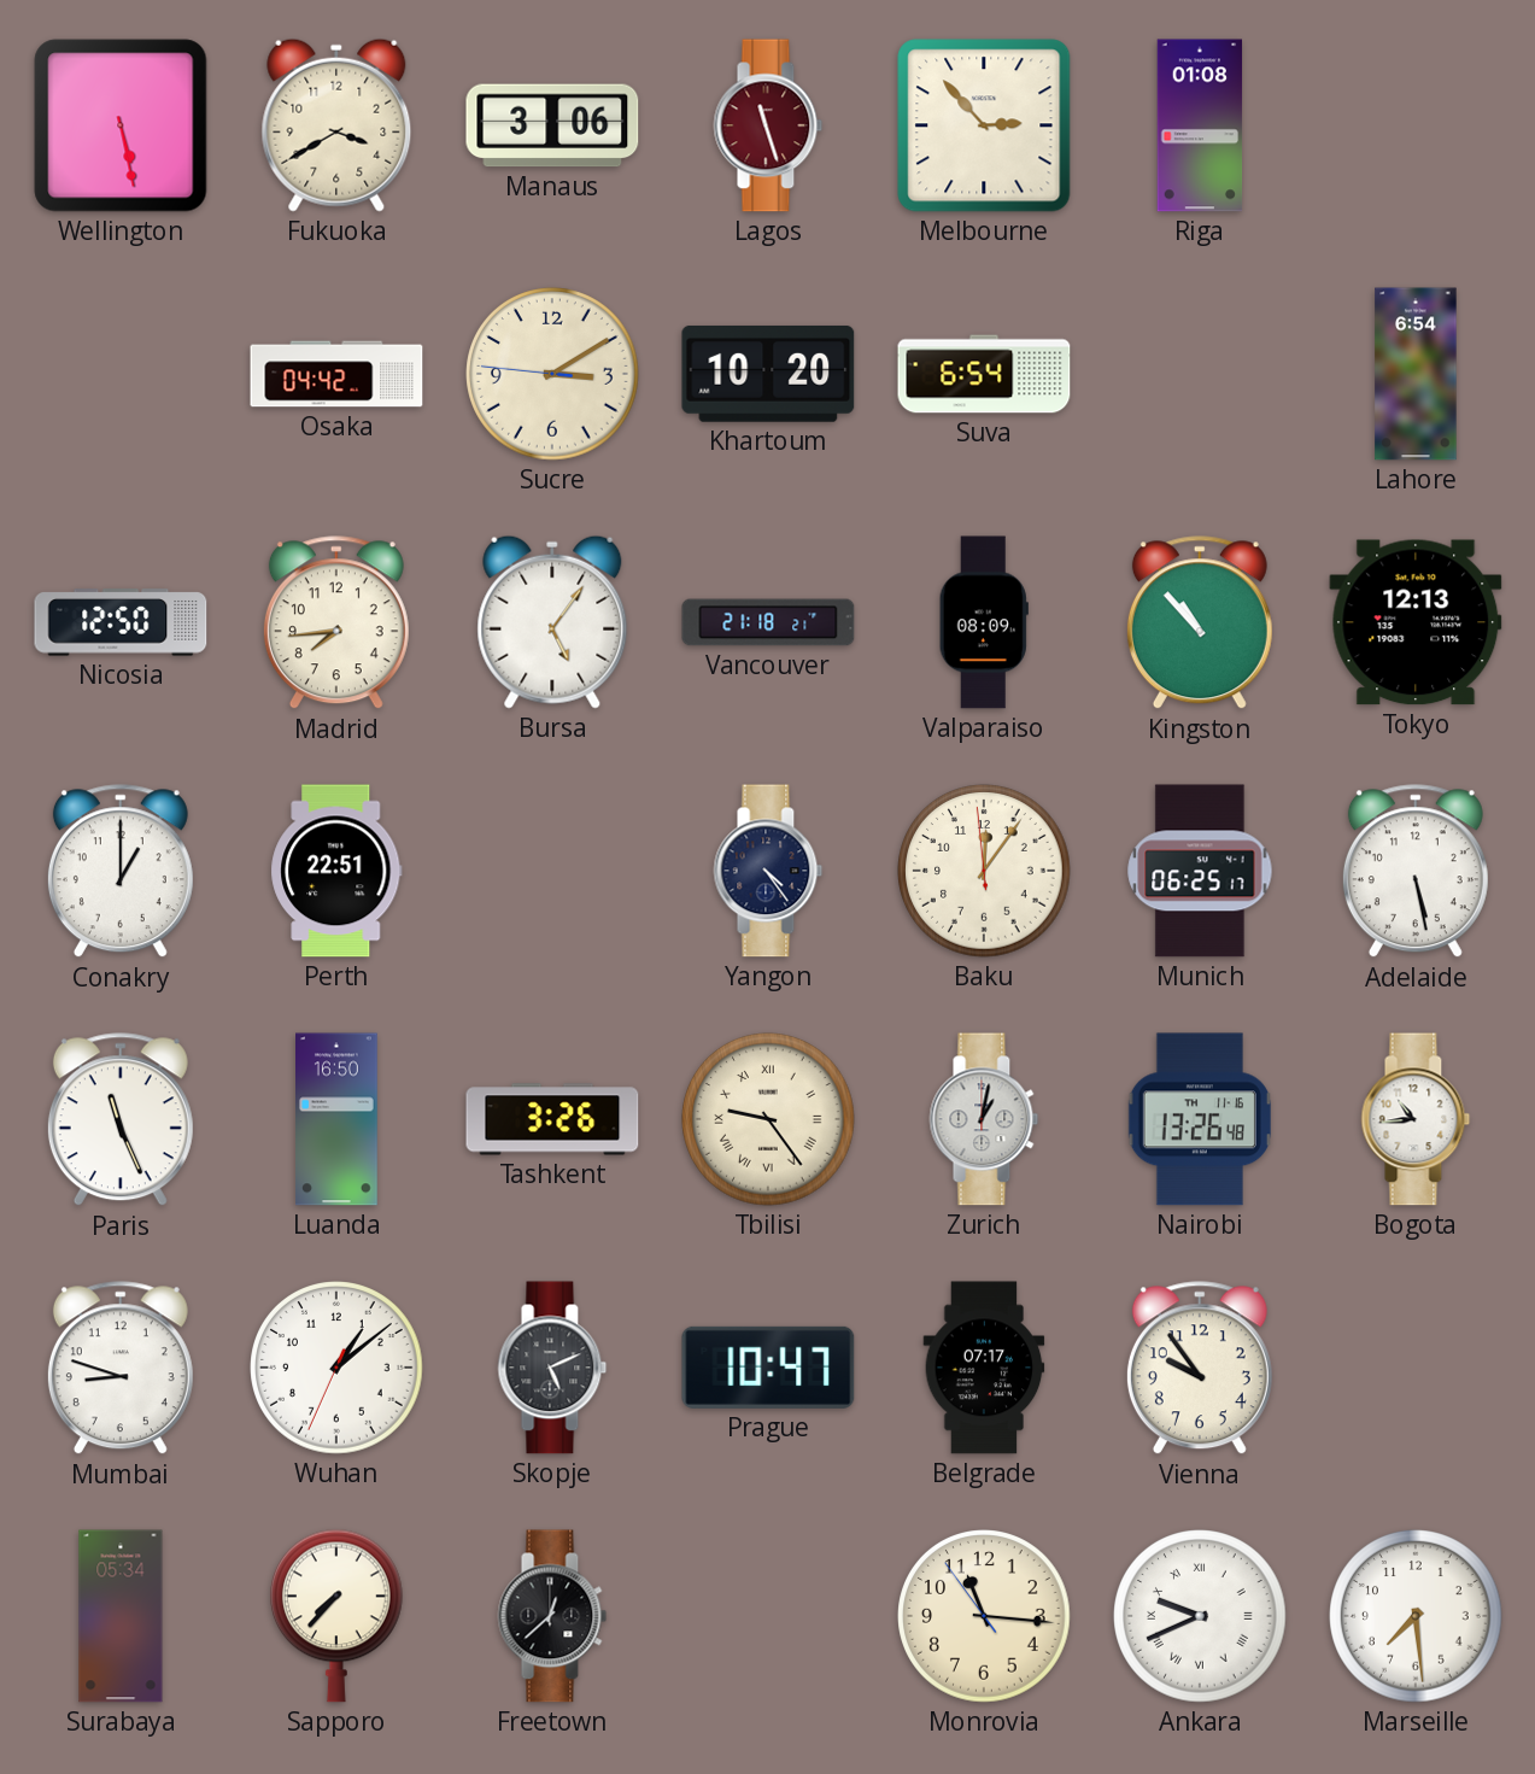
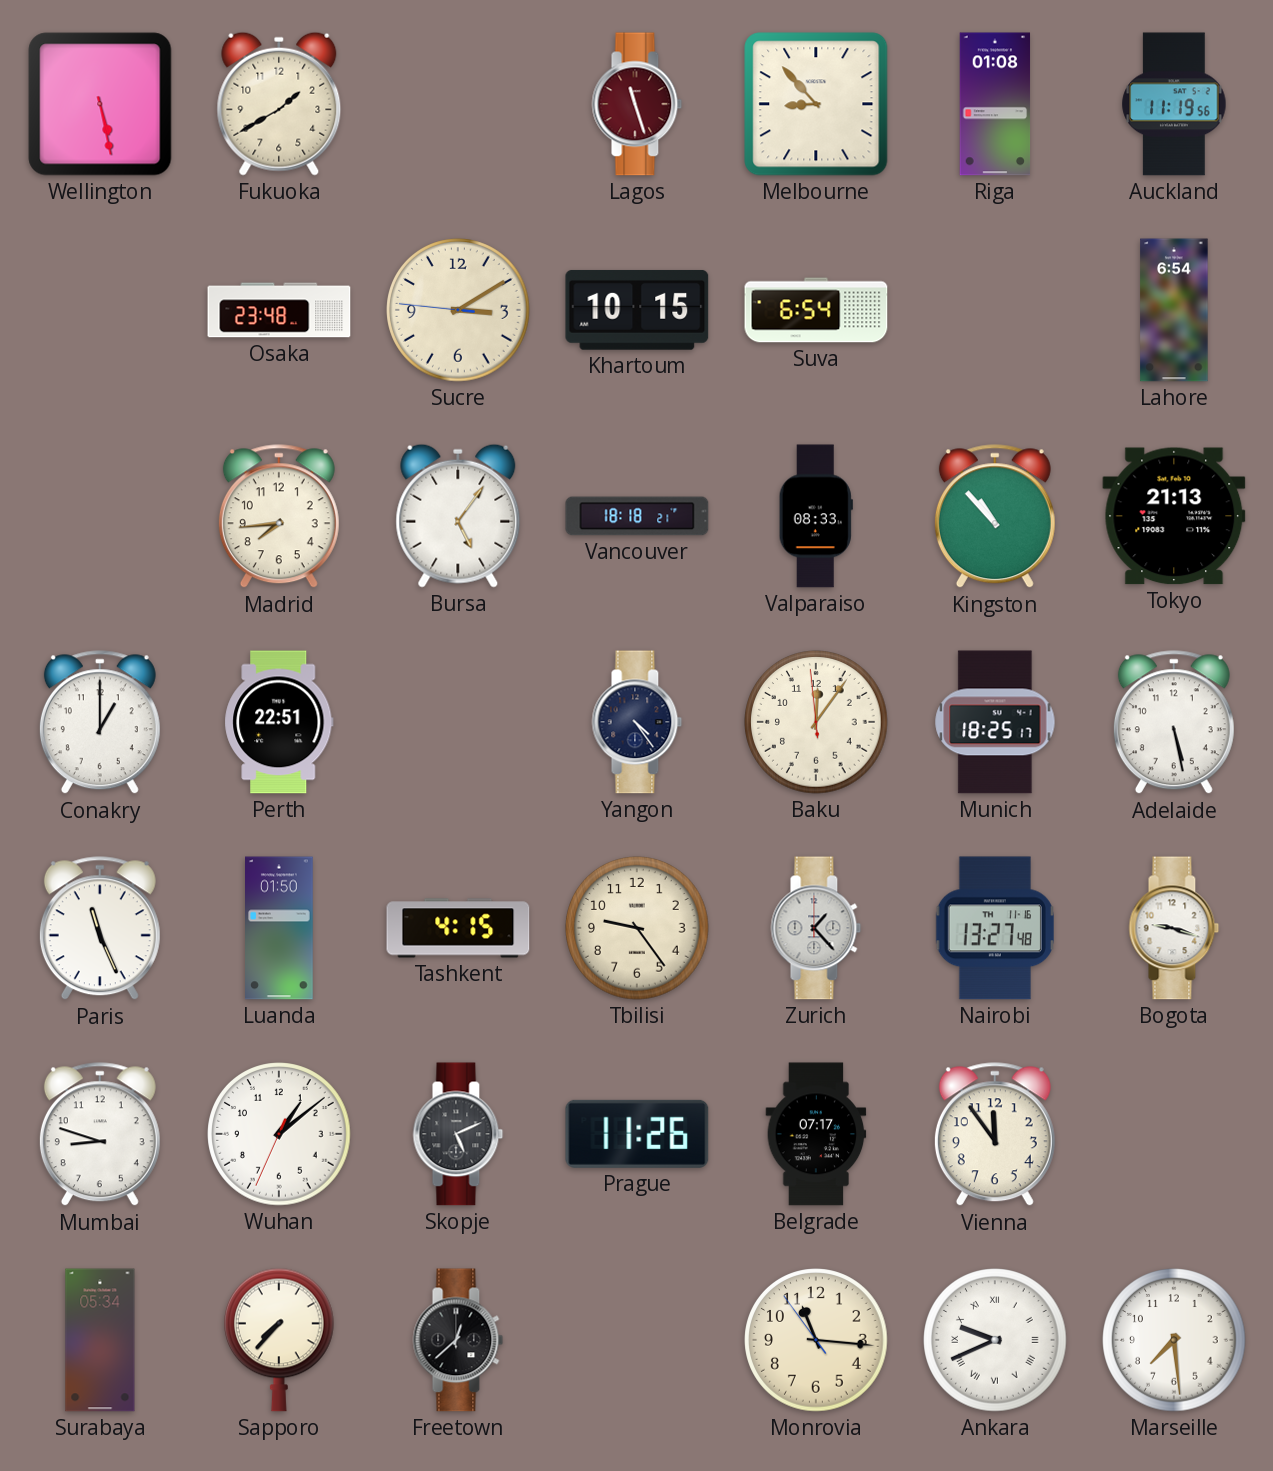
Fukuoka: 3:40 -> 1:40 (279, 104)
Manaus: 3:06 -> none (552, 125)
Melbourne: 2:53 -> 8:53 (816, 104)
Auckland: none -> 11:19 (1174, 104)
Osaka: 04:42 -> 23:48 (279, 310)
Khartoum: 10:20 -> 10:15 (637, 310)
Nicosia: 12:50 -> none (121, 622)
Vancouver: 21:18 -> 18:18 (637, 516)
Valparaiso: 08:09 -> 08:33 (816, 516)
Tokyo: 12:13 -> 21:13 (1174, 516)
Munich: 06:25 -> 18:25 (995, 722)
Luanda: 16:50 -> 01:50 (280, 928)
Tashkent: 3:26 -> 4:15 (458, 928)
Tbilisi numerals: Roman -> Arabic (637, 928)
Zurich: 1:02 -> 1:23 (816, 928)
Nairobi: 13:26 -> 13:27 (995, 928)
Bogota: 10:44 -> 9:18 (1174, 928)
Prague: 10:47 -> 11:26 (637, 1134)
Vienna: 9:54 -> 11:54 (995, 1135)
